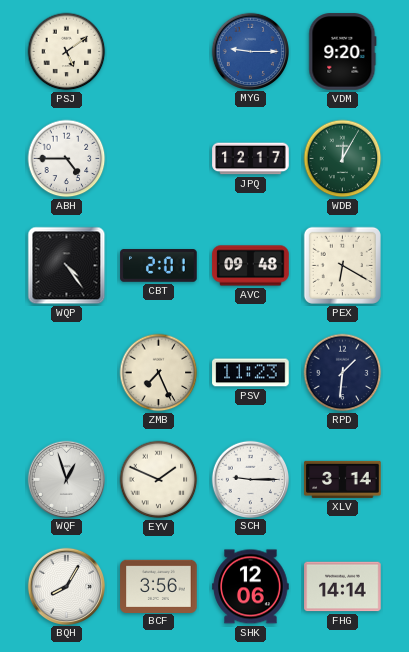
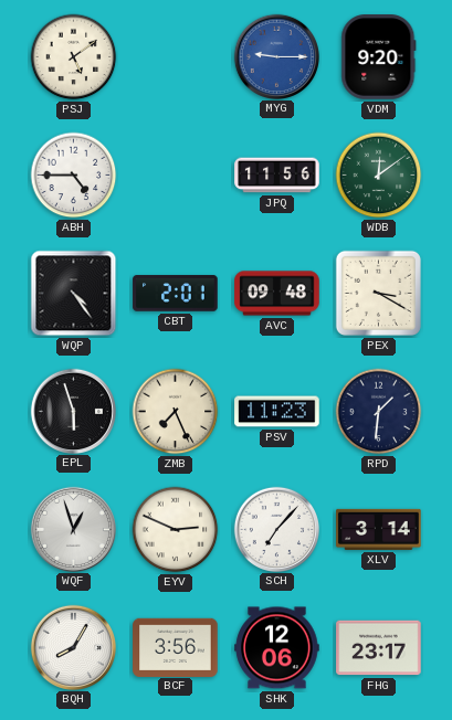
JPQ: 12:17 -> 11:56 (277, 176)
WDB: 12:05 -> 12:09 (379, 176)
PEX: 6:20 -> 3:20 (378, 293)
EPL: none -> 5:57 (73, 411)
EYV: 1:49 -> 2:49 (176, 530)
SCH: 9:15 -> 7:07 (276, 529)
FHG: 14:14 -> 23:17 (379, 648)
